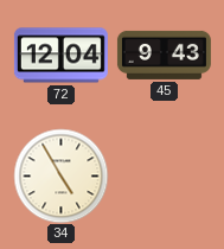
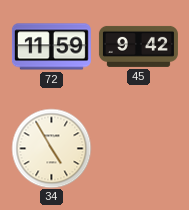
72: 12:04 -> 11:59 (51, 47)
45: 9:43 -> 9:42 (138, 46)
